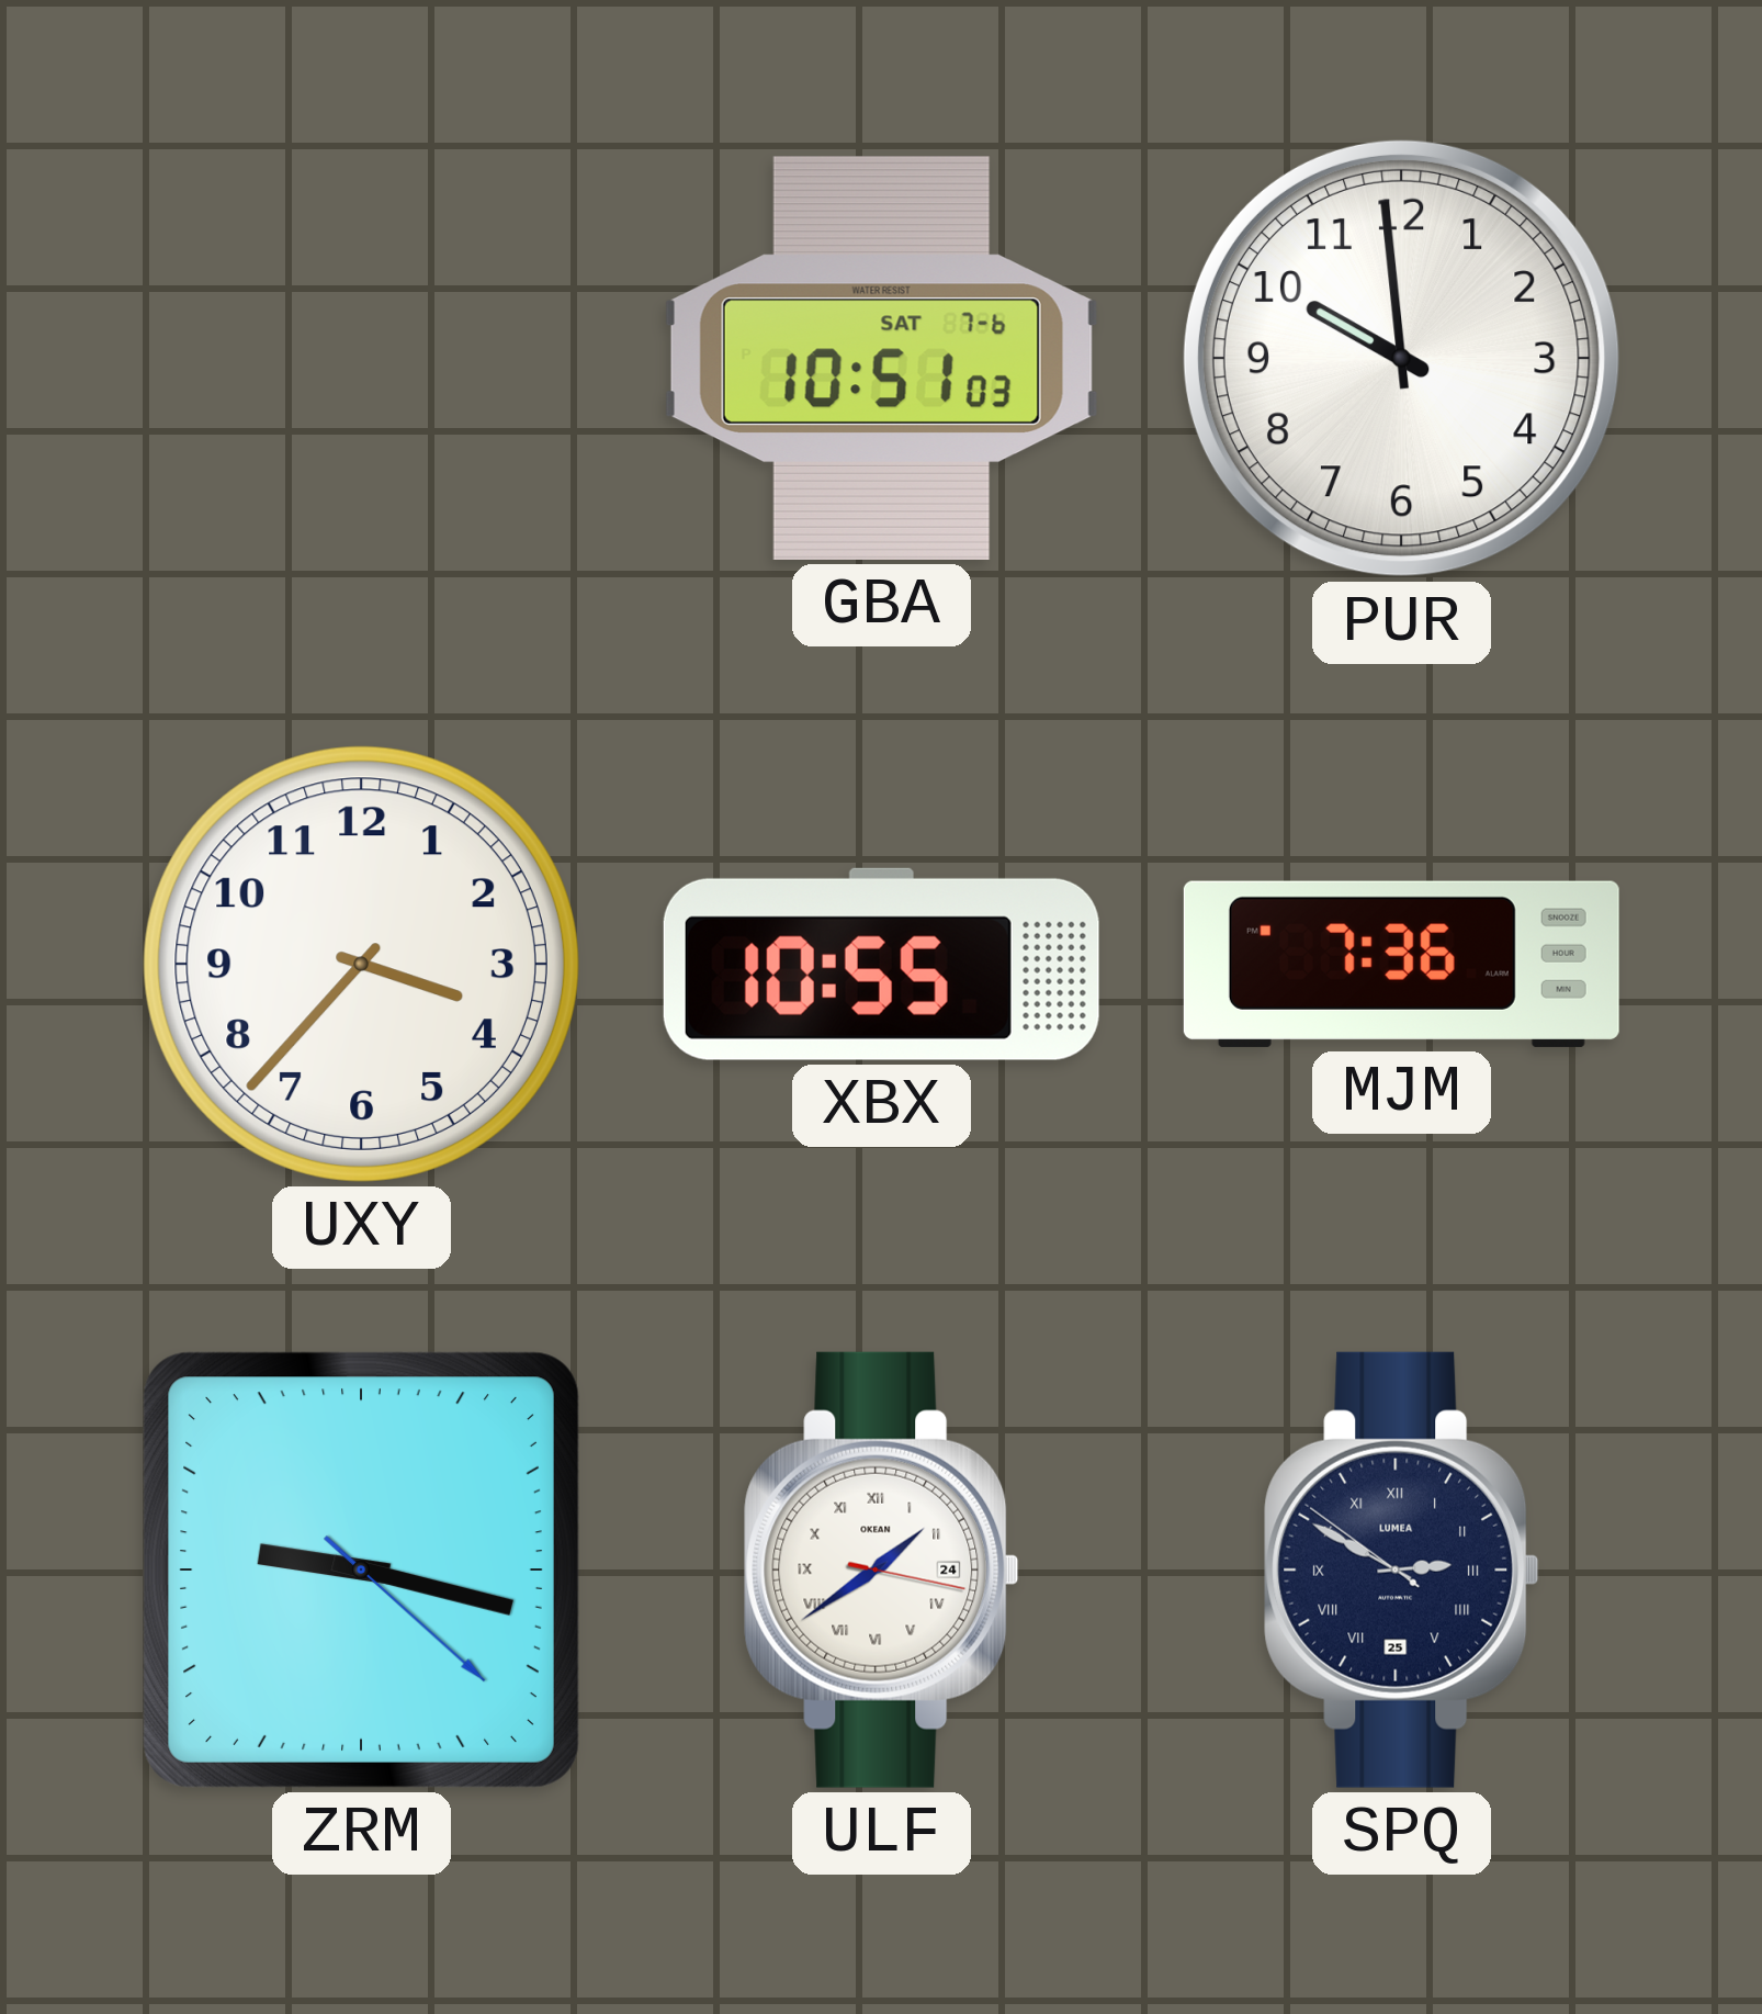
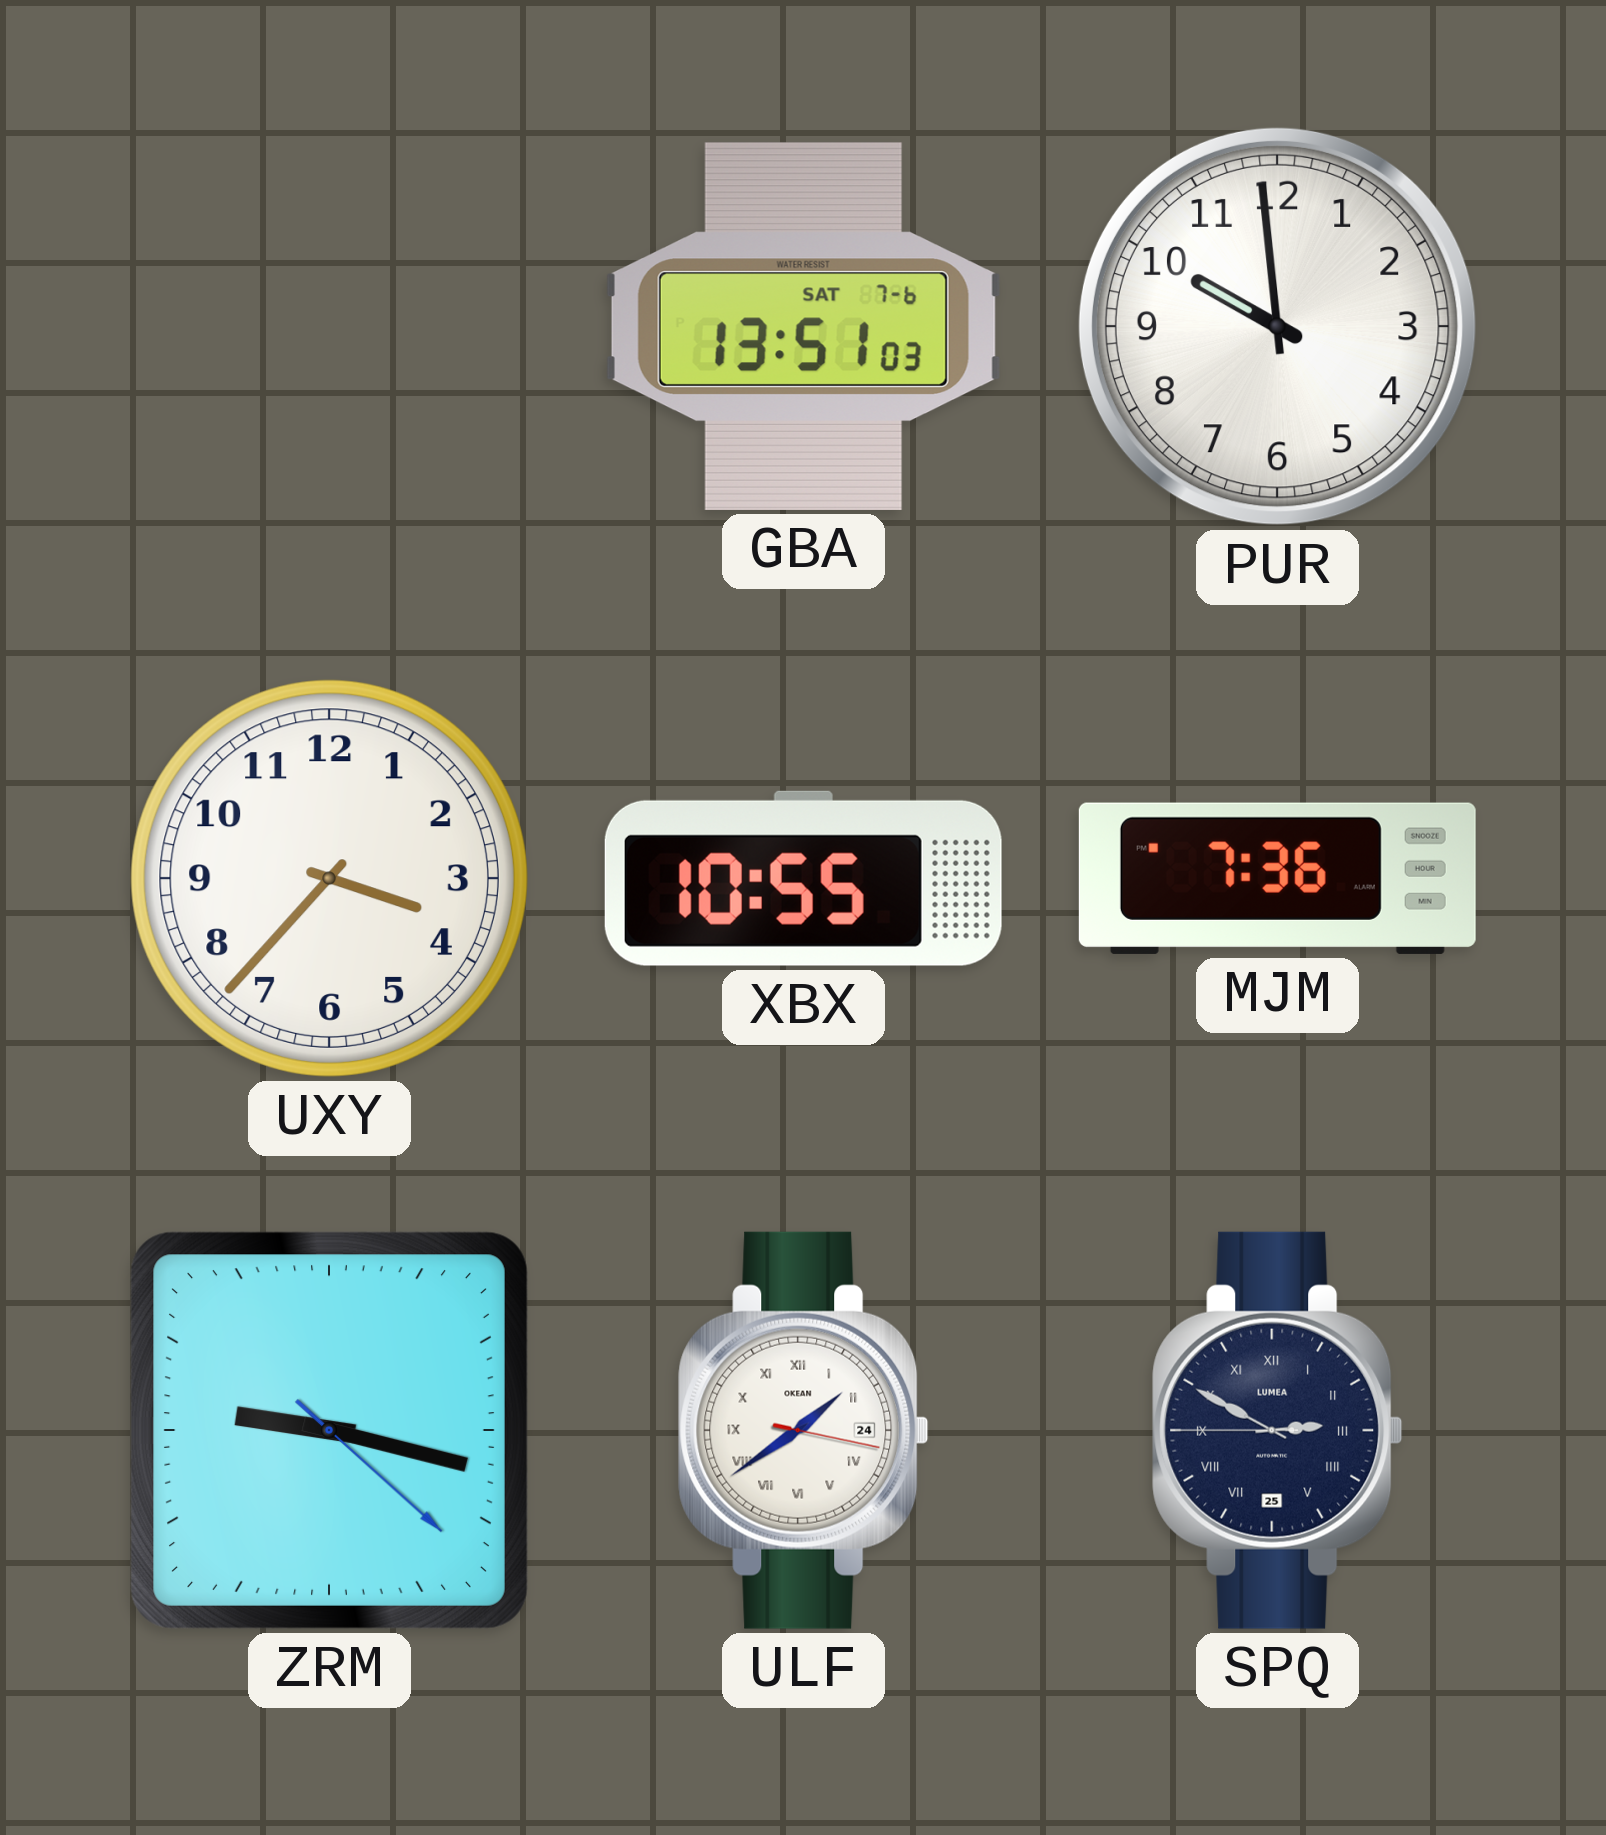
GBA: 10:51 -> 13:51 (803, 326)
SPQ: 2:49:51 -> 2:49:45 (1278, 1430)
